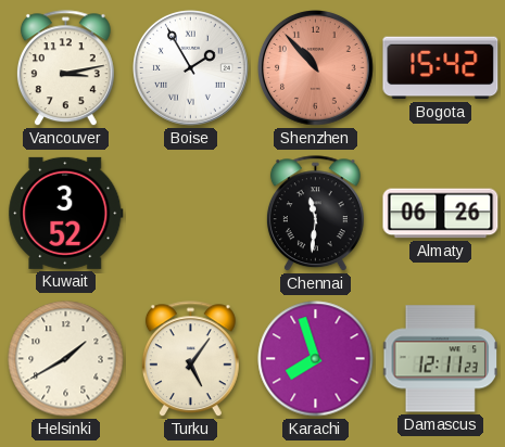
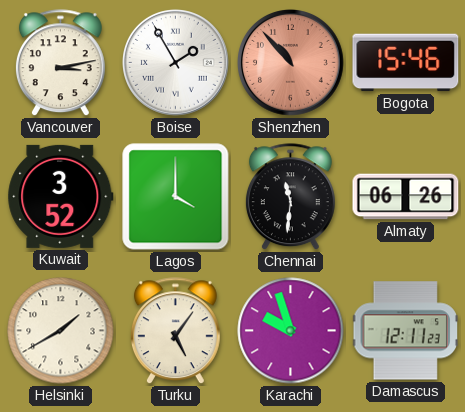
Bogota: 15:42 -> 15:46 (406, 63)
Lagos: none -> 4:00 (176, 197)
Karachi: 7:57 -> 9:57 (291, 331)
